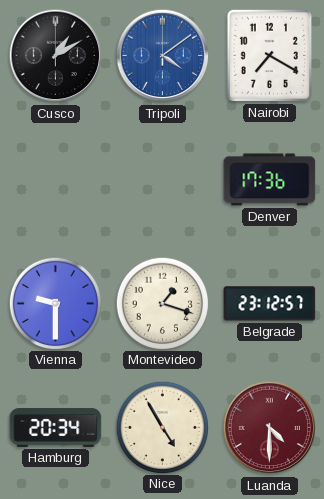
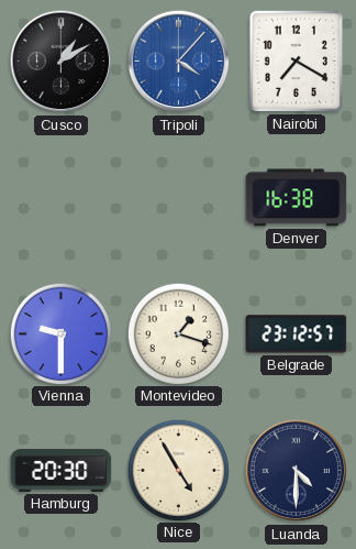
Tripoli: 4:09 -> 4:07 (179, 62)
Denver: 17:36 -> 16:38 (297, 198)
Hamburg: 20:34 -> 20:30 (62, 471)
Luanda dial: burgundy -> navy (297, 471)
